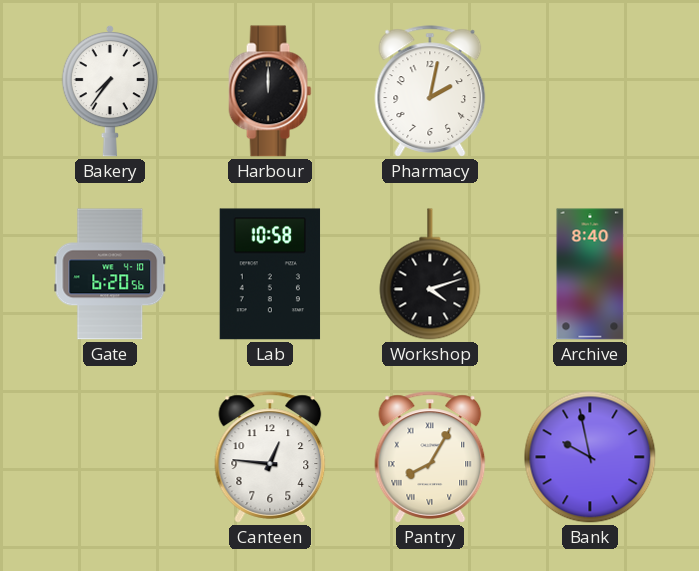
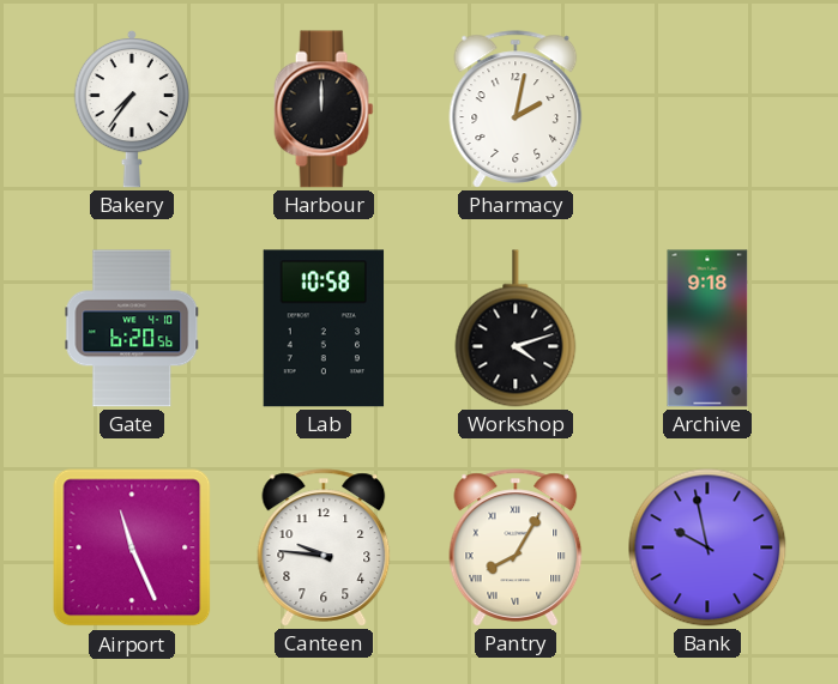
Archive: 8:40 -> 9:18 (707, 328)
Airport: none -> 11:26 (132, 547)
Canteen: 12:46 -> 9:46 (324, 547)
